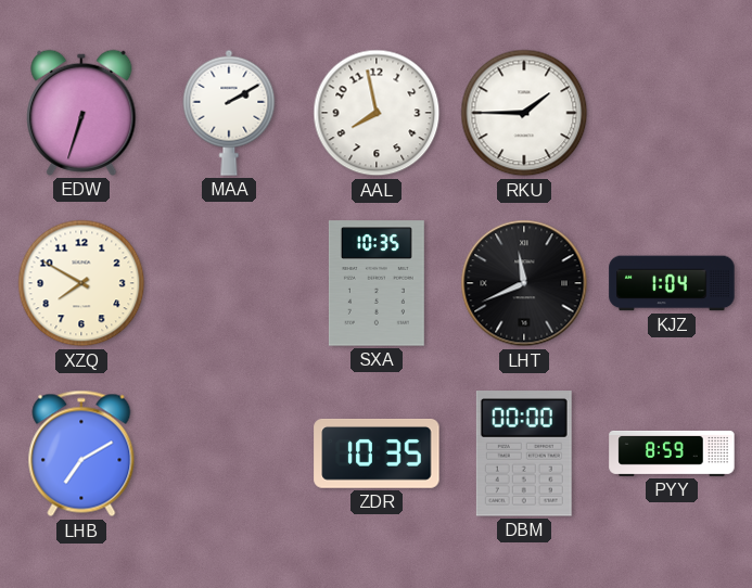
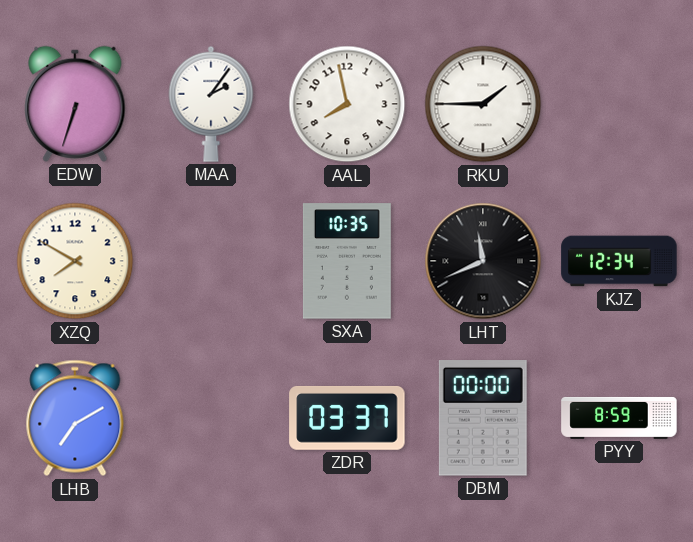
MAA: 2:10 -> 2:06 (211, 104)
KJZ: 1:04 -> 12:34 (619, 261)
ZDR: 10:35 -> 03:37 (347, 418)
